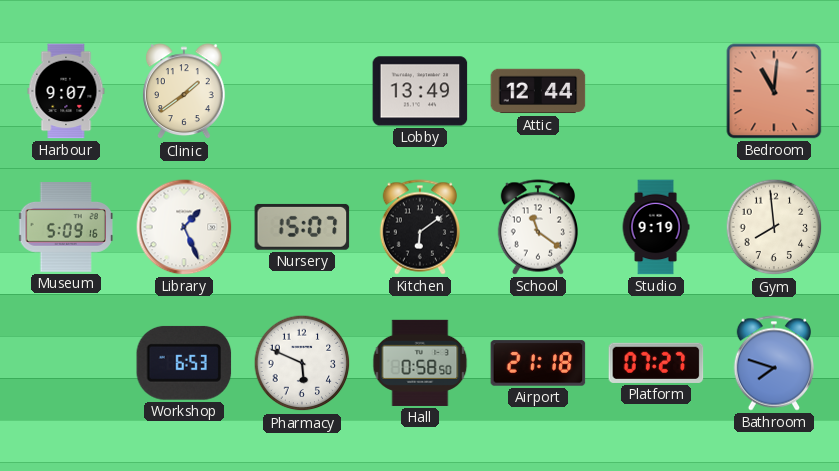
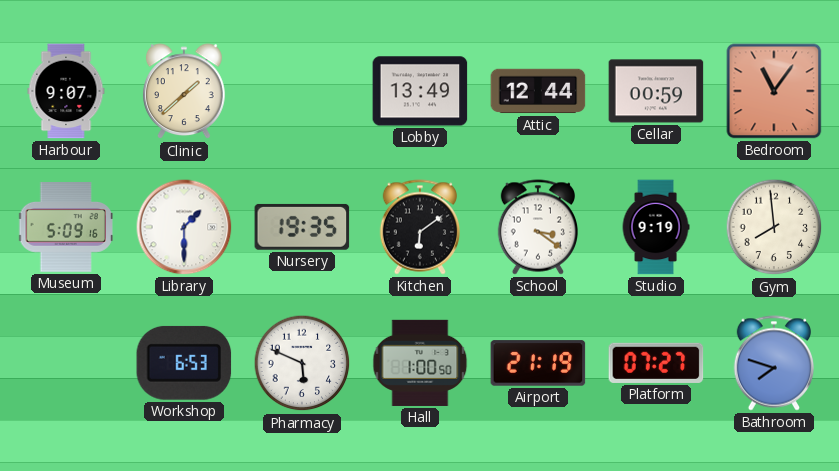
Clinic: 1:39 -> 1:38 (184, 92)
Cellar: none -> 00:59 (656, 91)
Bedroom: 11:01 -> 11:06 (774, 91)
Library: 1:26 -> 1:30 (184, 227)
Nursery: 15:07 -> 19:35 (302, 227)
School: 11:21 -> 3:21 (537, 227)
Hall: 0:58 -> 1:00 (420, 363)
Airport: 21:18 -> 21:19 (538, 363)
